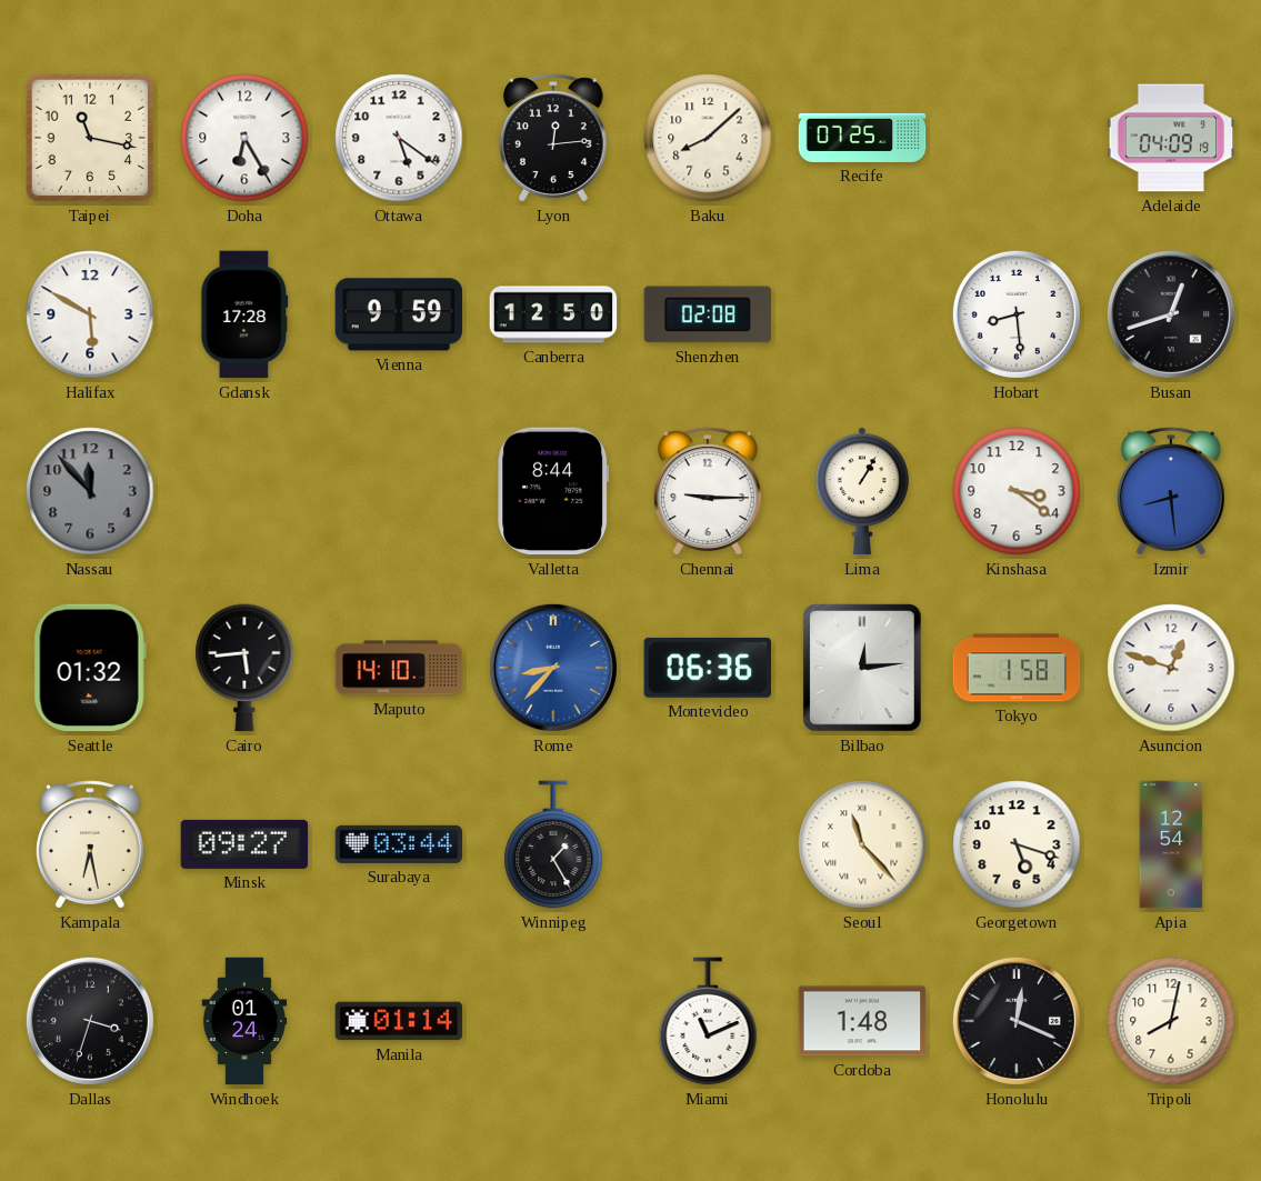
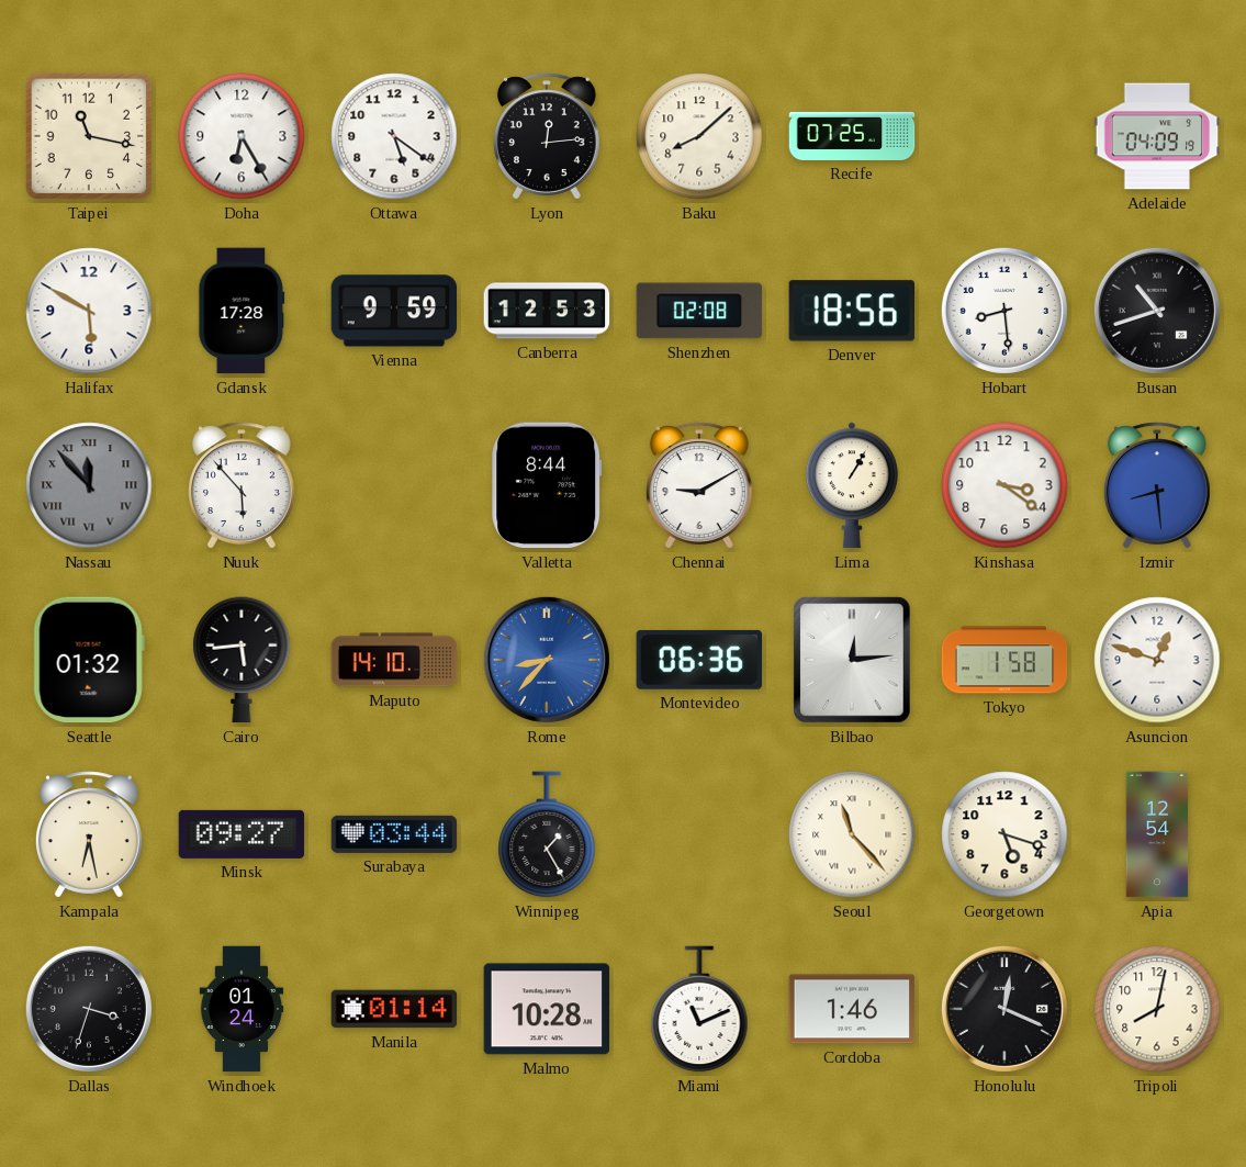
Canberra: 12:50 -> 12:53 (547, 311)
Denver: none -> 18:56 (851, 311)
Busan: 12:42 -> 10:42 (1157, 311)
Nassau numerals: Arabic -> Roman (89, 485)
Nuuk: none -> 5:53 (242, 485)
Chennai: 9:15 -> 9:10 (699, 485)
Malmo: none -> 10:28 (547, 1009)
Cordoba: 1:48 -> 1:46 (852, 1009)
